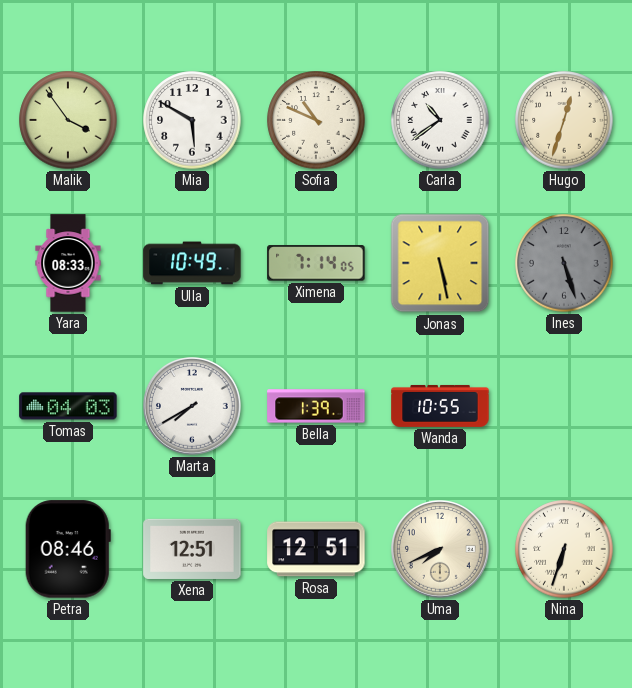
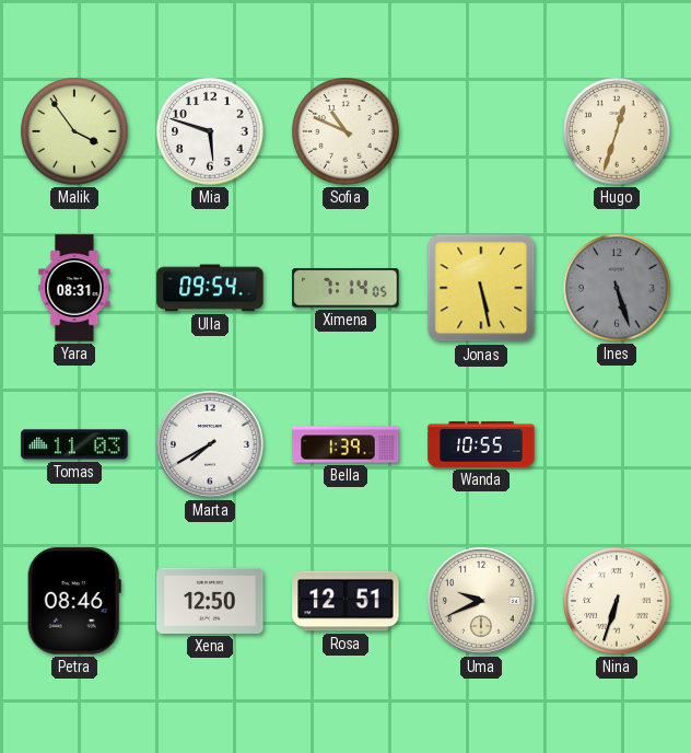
Mia: 5:50 -> 5:48 (210, 131)
Carla: 10:39 -> none (440, 120)
Yara: 08:33 -> 08:31 (74, 288)
Ulla: 10:49 -> 09:54 (210, 288)
Tomas: 04:03 -> 11:03 (74, 444)
Xena: 12:51 -> 12:50 (210, 601)
Uma: 7:41 -> 9:41 (482, 602)
